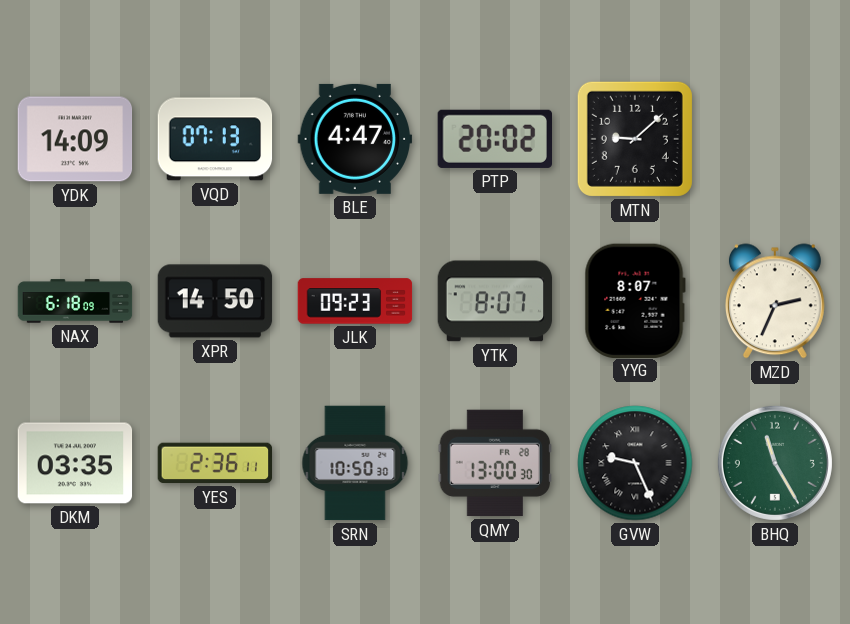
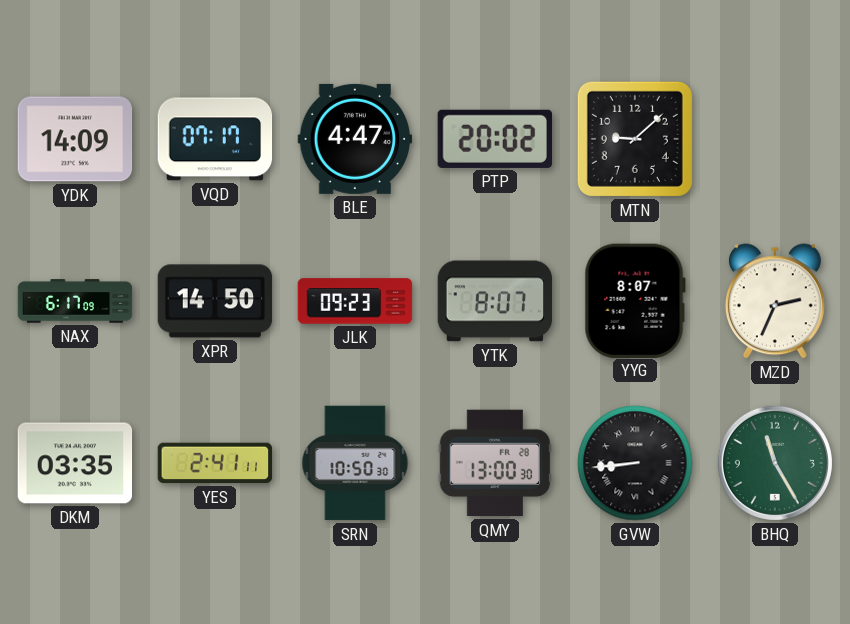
VQD: 07:13 -> 07:17 (215, 139)
NAX: 6:18 -> 6:17 (75, 301)
YES: 2:36 -> 2:41 (215, 463)
GVW: 9:26 -> 8:44 (635, 463)
